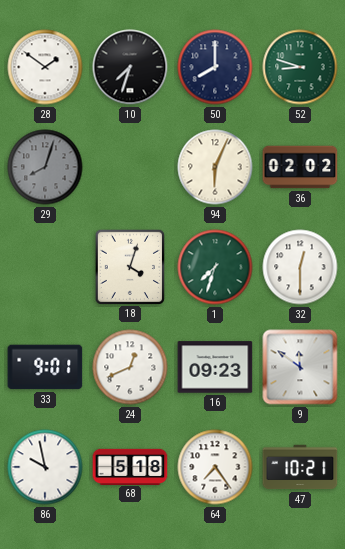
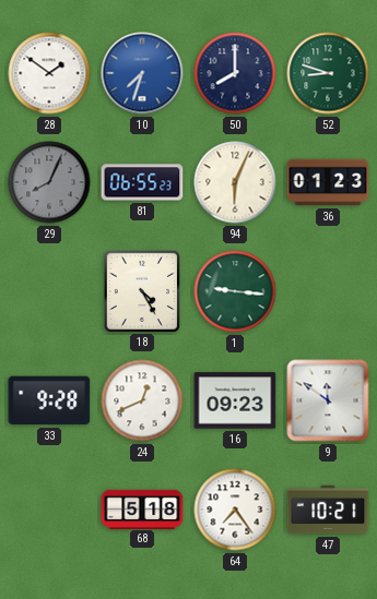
10 dial: black -> blue (142, 73)
29: 8:03 -> 8:04 (49, 182)
81: none -> 06:55 (142, 182)
36: 02:02 -> 01:23 (328, 182)
18: 4:03 -> 4:25 (141, 290)
1: 7:33 -> 9:16 (235, 291)
32: 12:30 -> none (300, 267)
33: 9:01 -> 9:28 (49, 400)
86: 9:58 -> none (45, 467)
